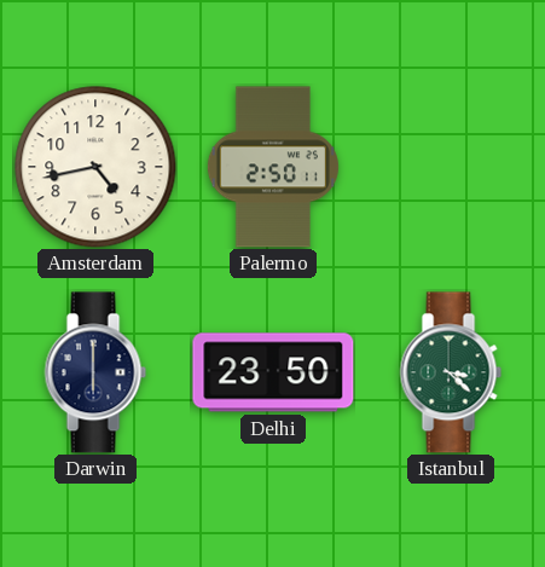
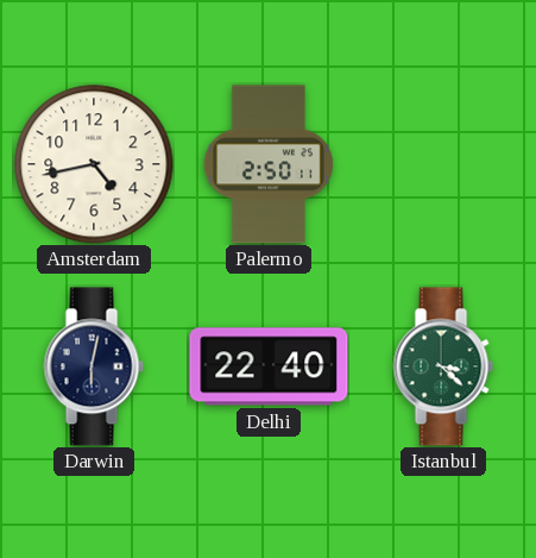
Darwin: 6:00 -> 6:02 (94, 366)
Delhi: 23:50 -> 22:40 (269, 366)
